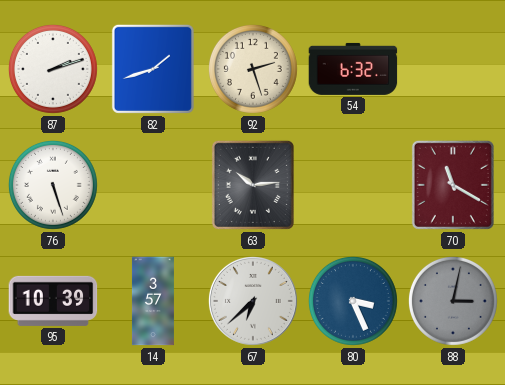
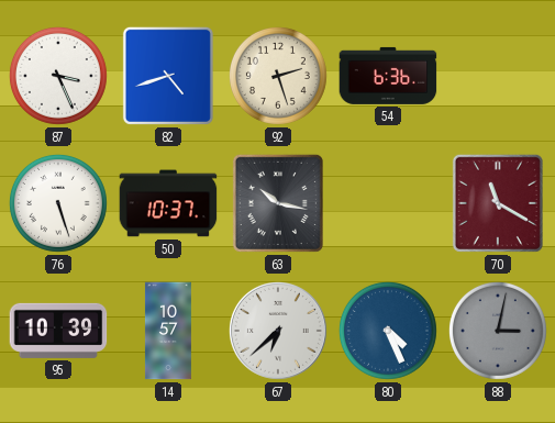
87: 2:12 -> 3:26 (58, 76)
82: 1:42 -> 4:42 (168, 76)
54: 6:32 -> 6:36 (388, 76)
50: none -> 10:37 (168, 203)
63: 10:14 -> 10:17 (278, 203)
14: 3:57 -> 10:57 (168, 331)
80: 3:26 -> 4:26 (388, 331)
